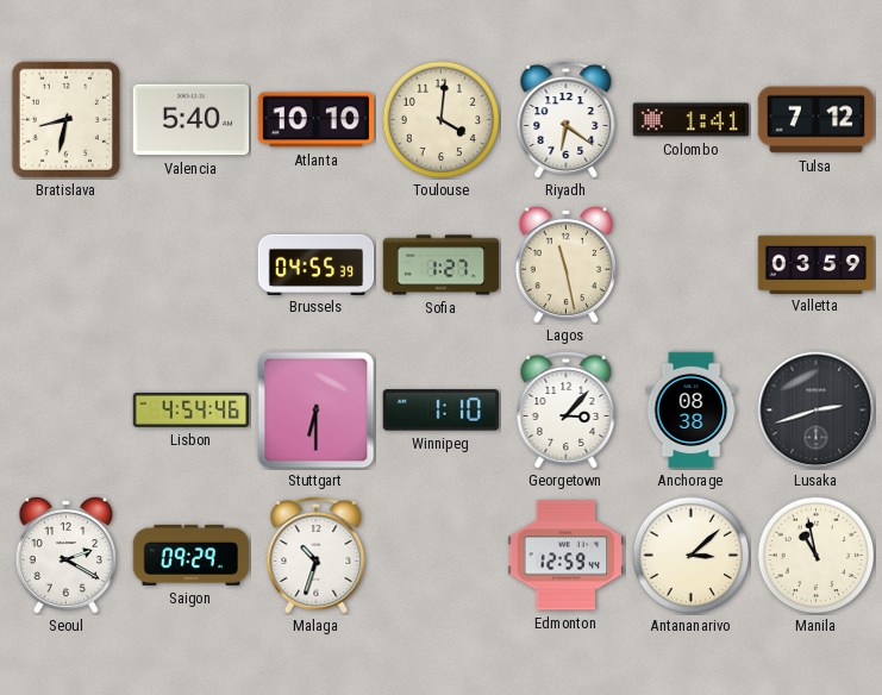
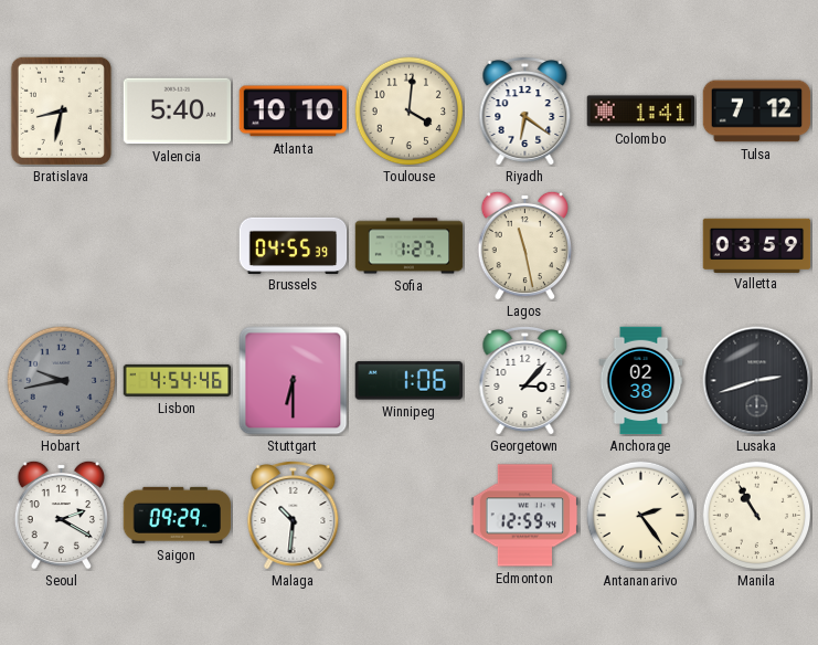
Hobart: none -> 9:43 (62, 381)
Winnipeg: 1:10 -> 1:06 (408, 381)
Anchorage: 08:38 -> 02:38 (641, 381)
Malaga: 10:33 -> 10:31 (294, 516)
Antananarivo: 3:08 -> 2:24 (641, 516)
Manila: 10:58 -> 10:55 (757, 516)
